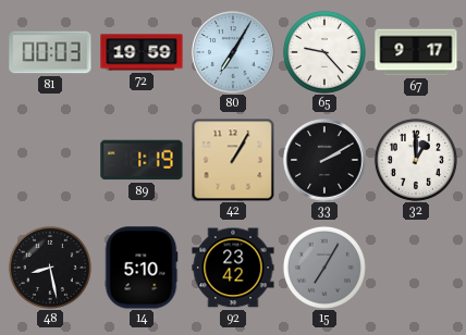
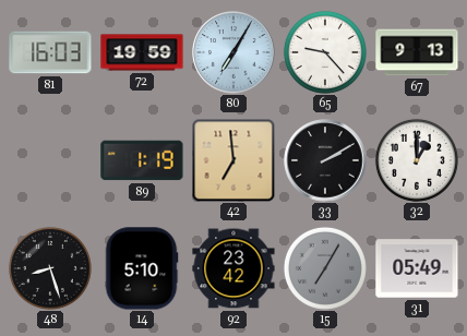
81: 00:03 -> 16:03 (50, 52)
67: 9:17 -> 9:13 (417, 52)
42: 1:05 -> 6:59 (234, 160)
48: 8:28 -> 8:27 (50, 268)
31: none -> 05:49 (417, 268)
